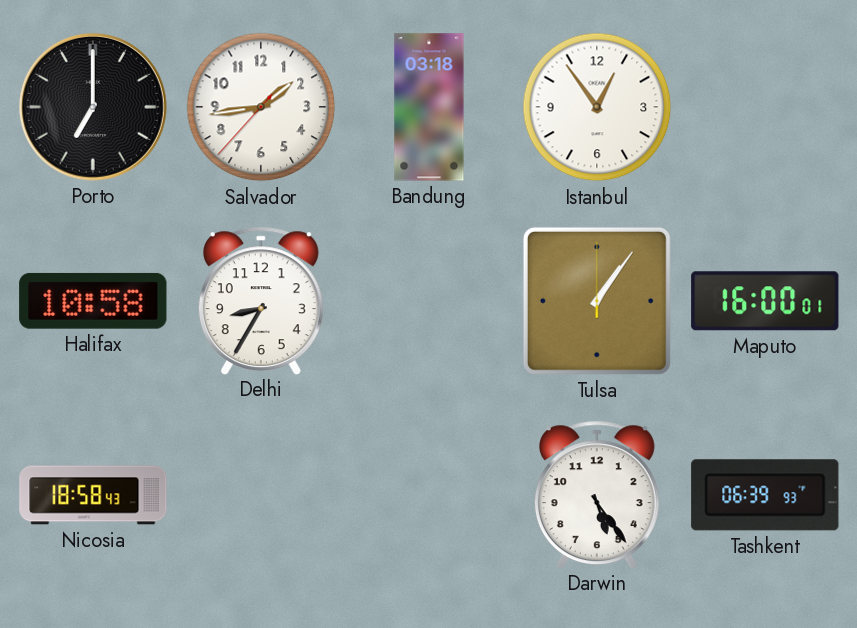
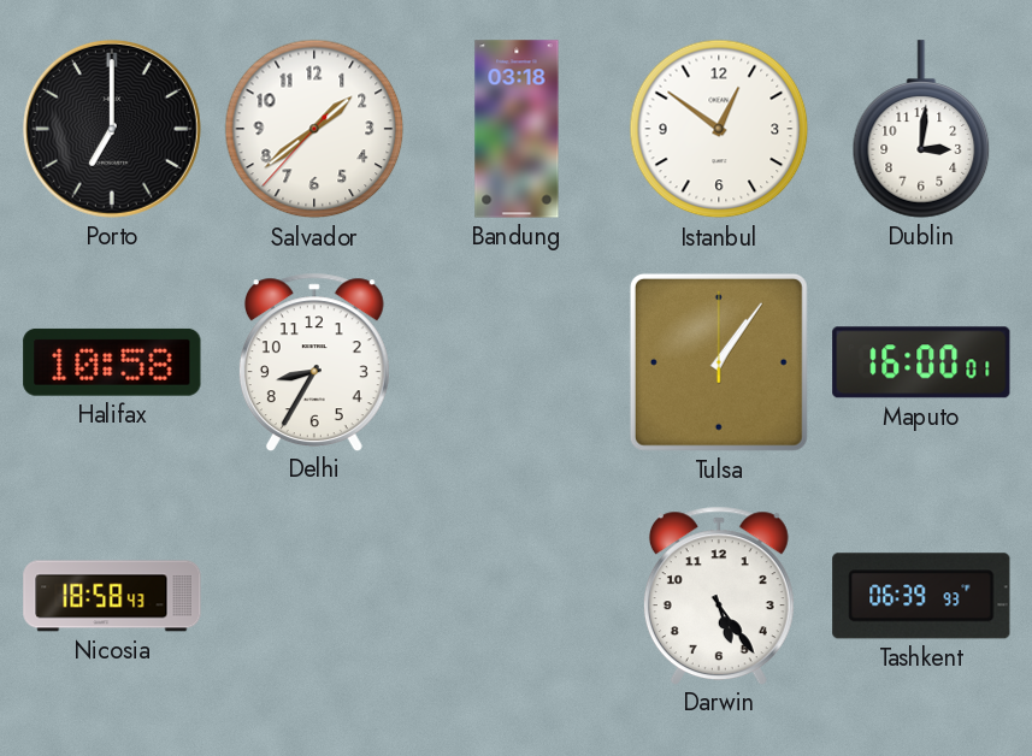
Salvador: 1:43 -> 1:38 (314, 129)
Istanbul: 12:54 -> 12:51 (719, 129)
Dublin: none -> 3:01 (921, 129)
